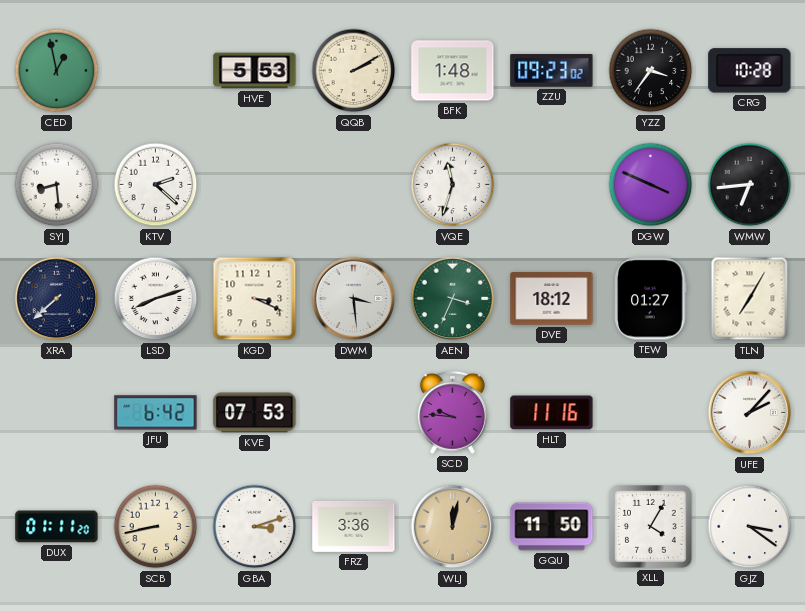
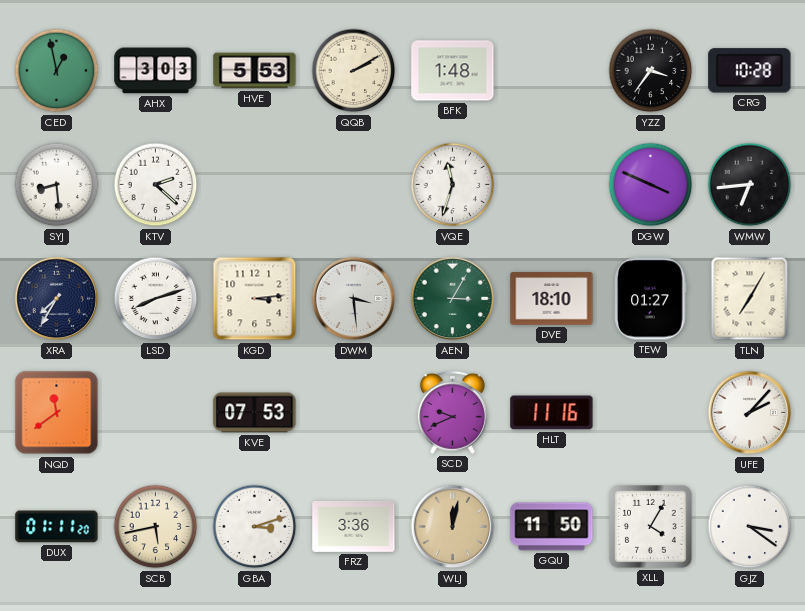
AHX: none -> 3:03 (156, 71)
ZZU: 09:23 -> none (552, 71)
XRA: 7:38 -> 7:35 (57, 299)
KGD: 3:19 -> 3:14 (255, 299)
AEN: 3:34 -> 3:05 (453, 299)
DVE: 18:12 -> 18:10 (552, 299)
NQD: none -> 11:39 (57, 413)
JFU: 6:42 -> none (156, 413)
SCD: 9:46 -> 9:41 (452, 412)
SCB: 8:43 -> 5:43 (156, 527)
